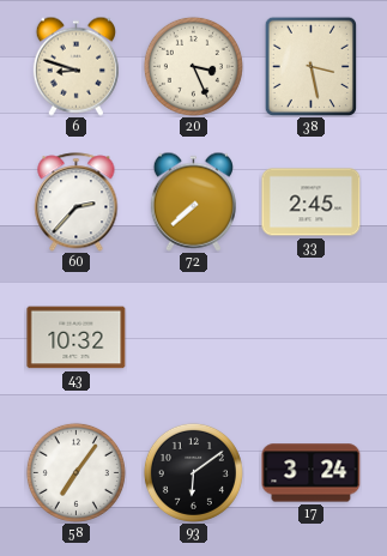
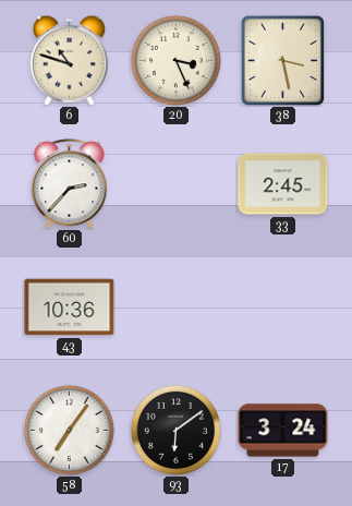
6: 8:48 -> 10:48 (69, 60)
72: 7:38 -> none (193, 201)
43: 10:32 -> 10:36 (70, 308)
